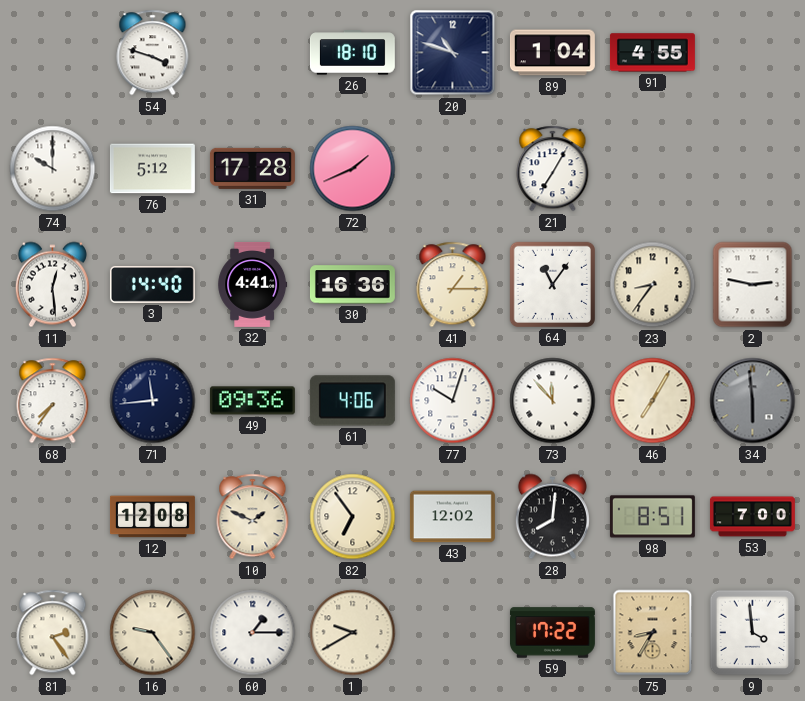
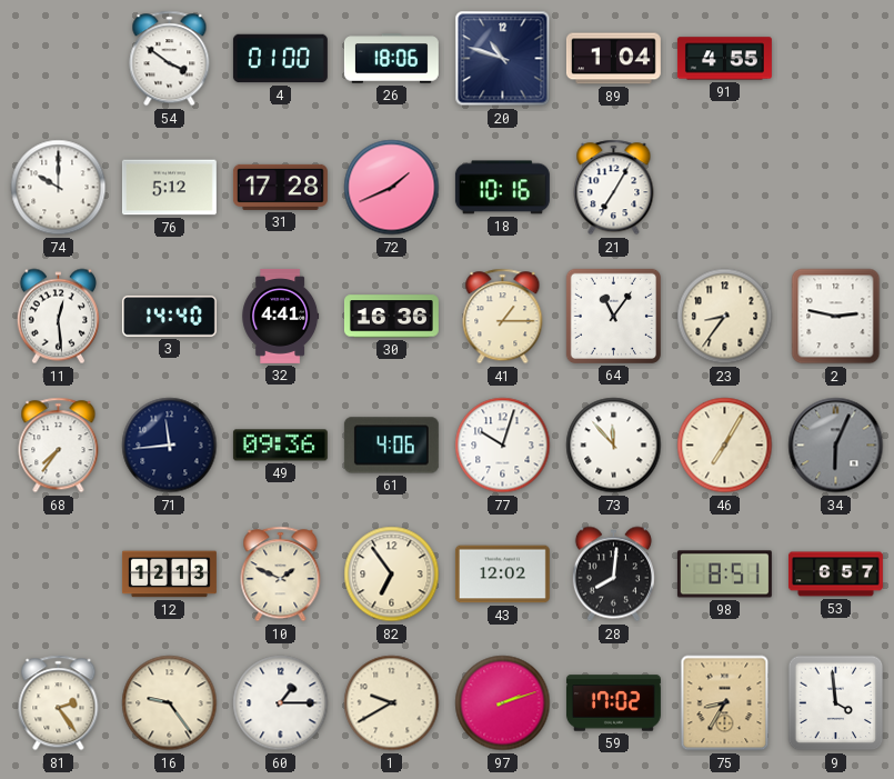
54: 3:48 -> 3:51 (170, 59)
4: none -> 01:00 (280, 59)
26: 18:10 -> 18:06 (391, 59)
18: none -> 10:16 (502, 188)
34: 5:59 -> 6:04 (836, 446)
12: 12:08 -> 12:13 (169, 575)
53: 7:00 -> 6:57 (835, 575)
97: none -> 2:12 (503, 703)
59: 17:22 -> 17:02 (613, 703)
